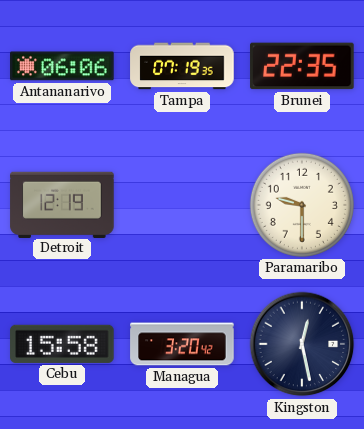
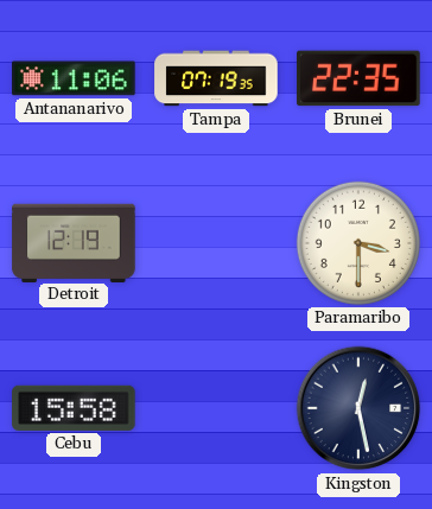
Antananarivo: 06:06 -> 11:06 (74, 78)
Paramaribo: 9:30 -> 3:30 (358, 243)
Managua: 3:20 -> none (182, 344)
